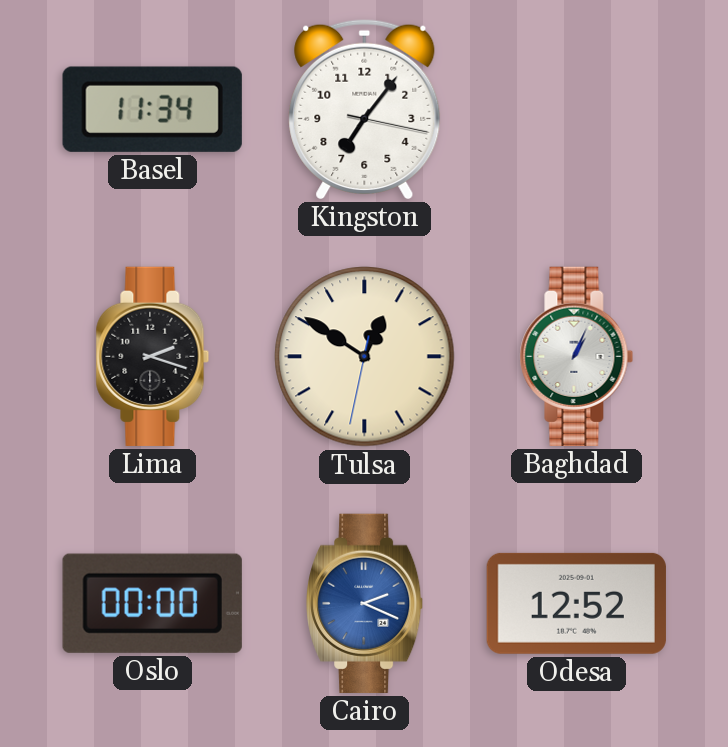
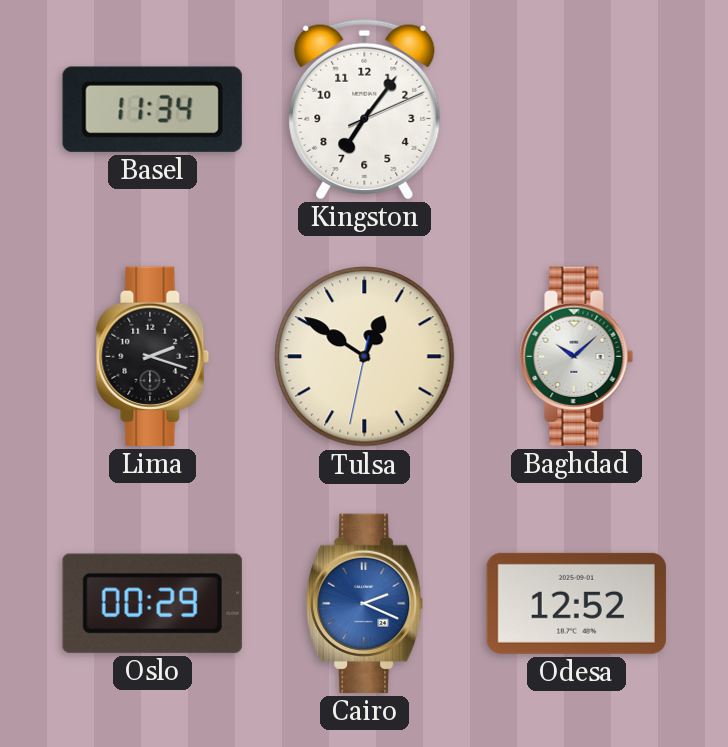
Kingston: 7:06:17 -> 7:06:11 (365, 109)
Baghdad: 1:04 -> 10:08 (577, 356)
Oslo: 00:00 -> 00:29 (152, 603)
